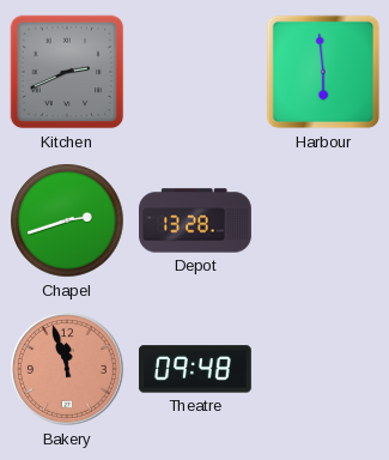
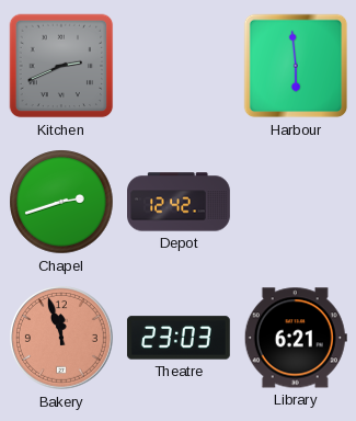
Depot: 13:28 -> 12:42 (180, 202)
Theatre: 09:48 -> 23:03 (179, 338)
Library: none -> 6:21 (296, 338)
